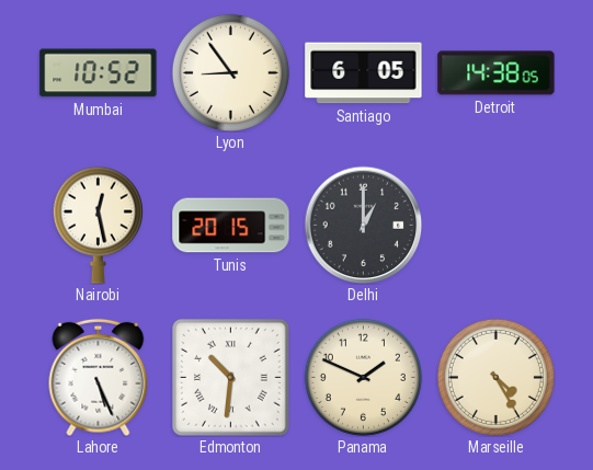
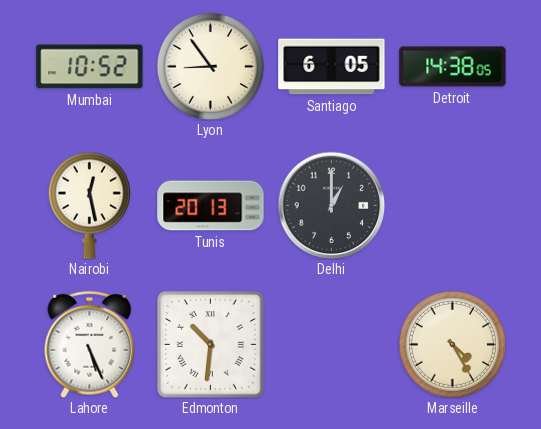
Tunis: 20:15 -> 20:13 (211, 206)
Panama: 1:49 -> none (363, 377)
